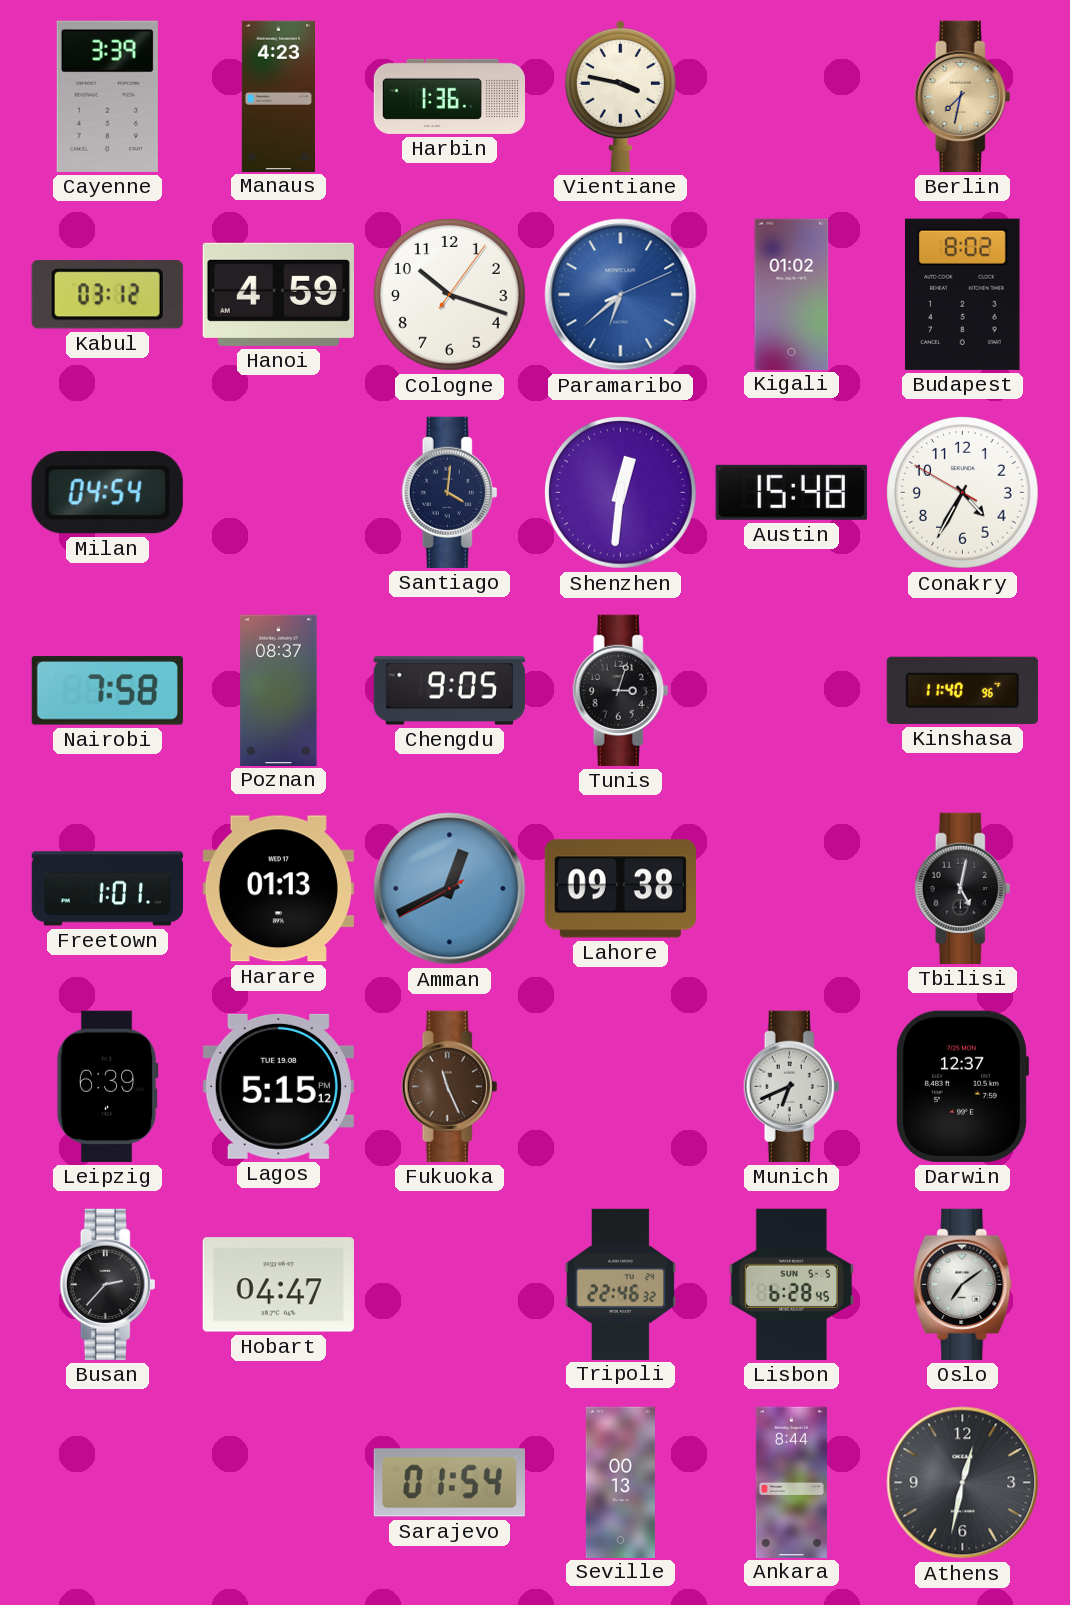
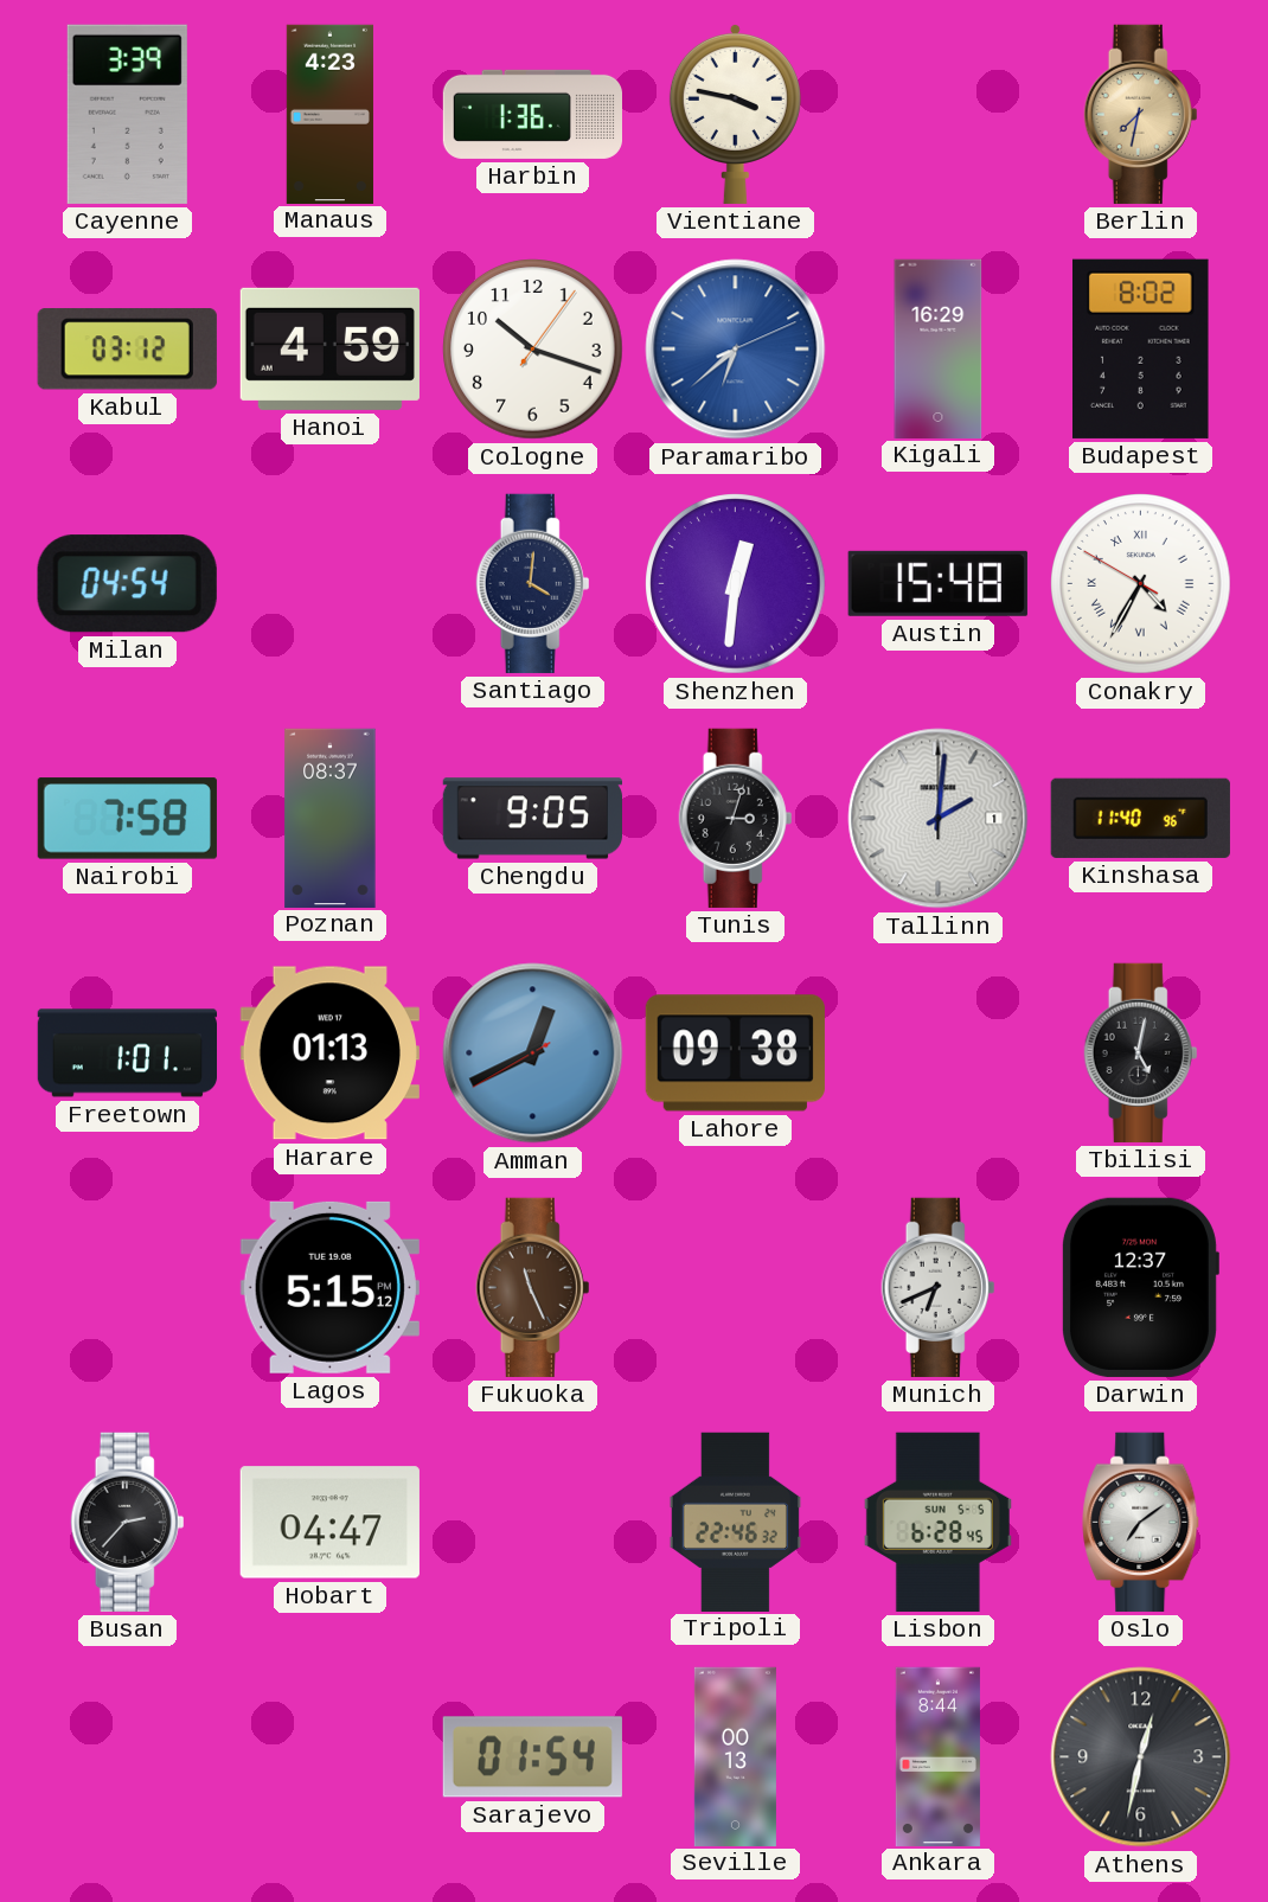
Kigali: 01:02 -> 16:29 (939, 348)
Conakry numerals: Arabic -> Roman (1141, 584)
Tallinn: none -> 2:01 (939, 819)
Leipzig: 6:39 -> none (107, 1086)
